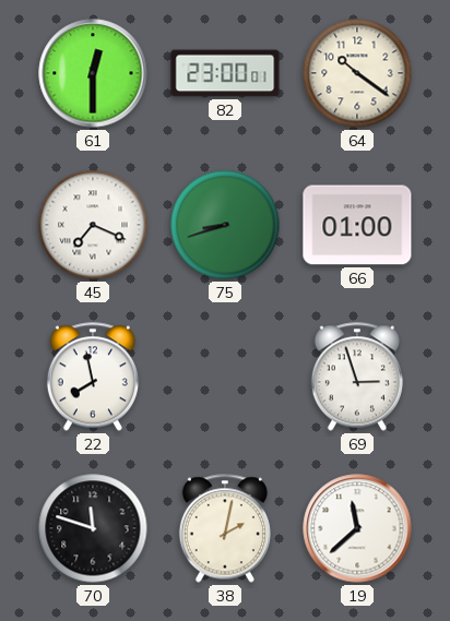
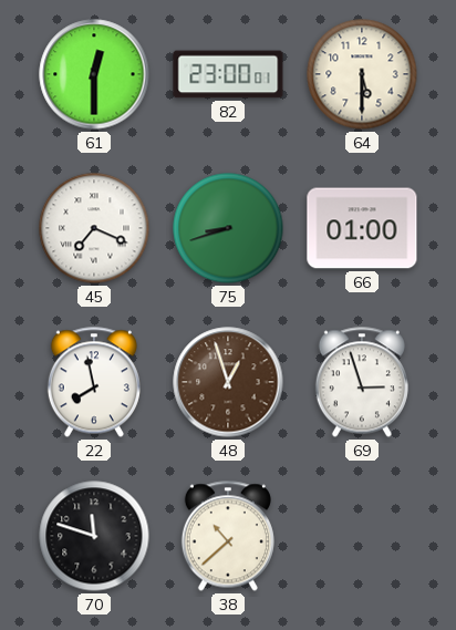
64: 10:21 -> 5:30 (362, 74)
48: none -> 12:57 (228, 382)
38: 2:02 -> 10:38 (228, 536)
19: 11:38 -> none (357, 528)
